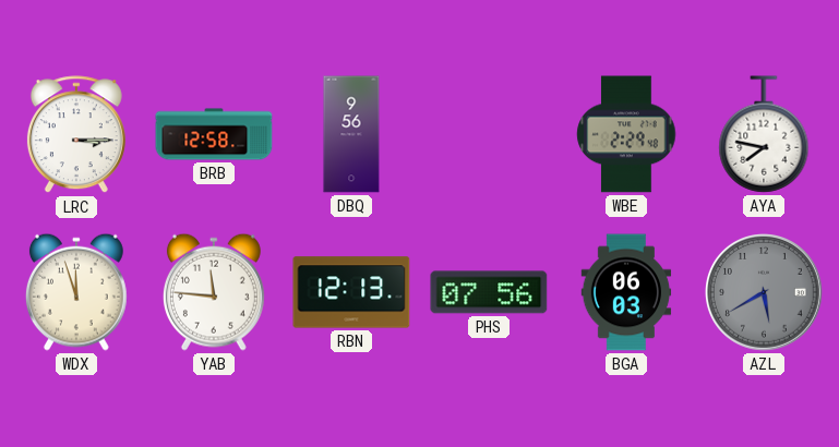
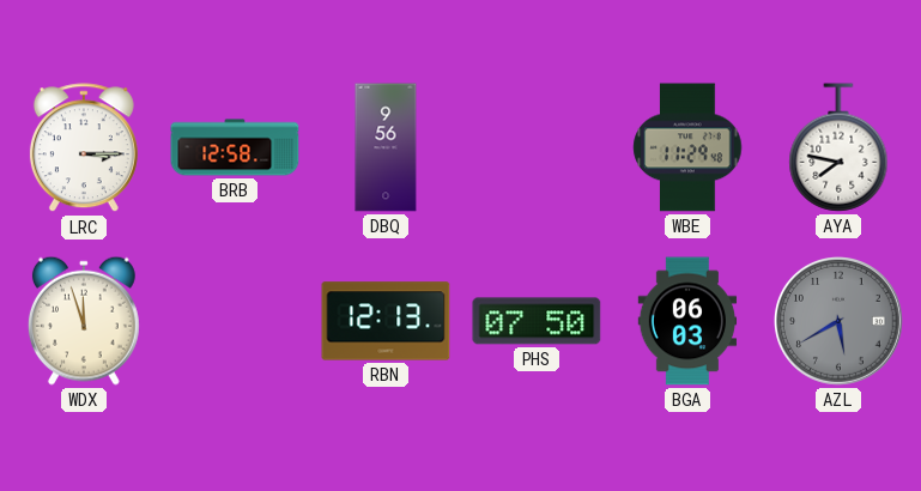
WBE: 2:29 -> 11:29 (687, 147)
YAB: 11:46 -> none (214, 292)
PHS: 07:56 -> 07:50 (537, 321)
